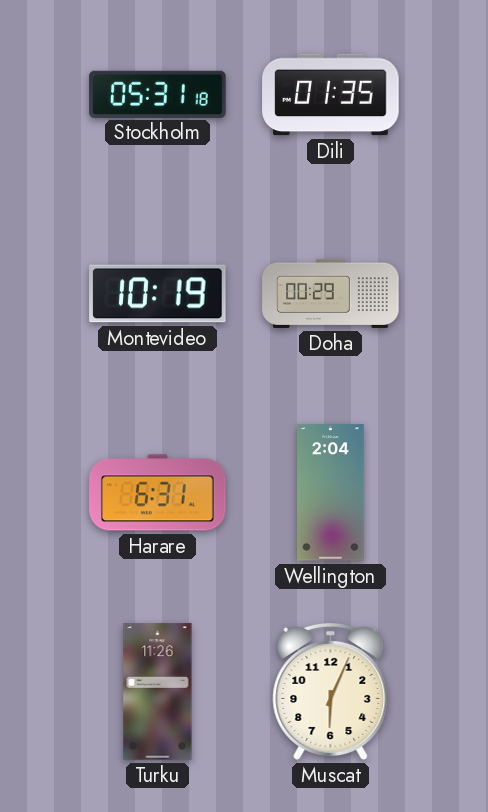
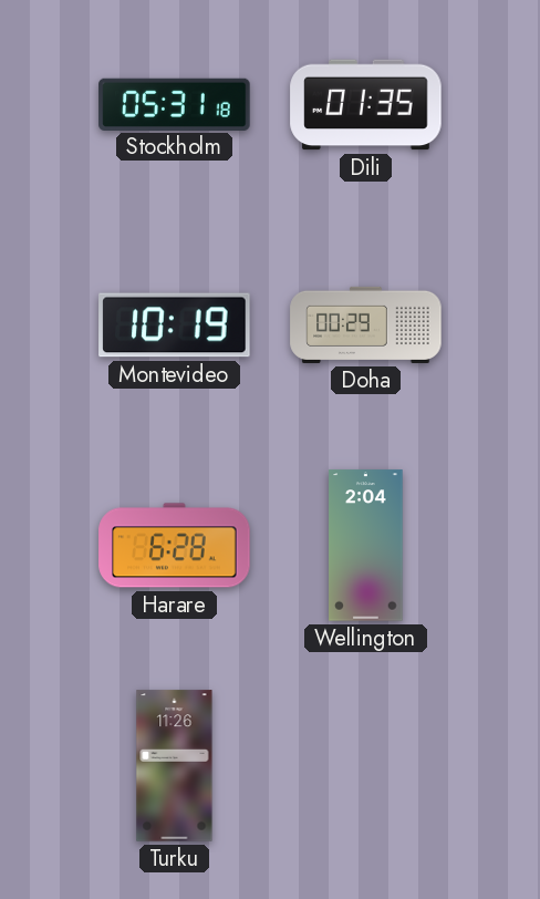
Harare: 6:31 -> 6:28 (175, 546)
Muscat: 6:04 -> none (331, 691)
